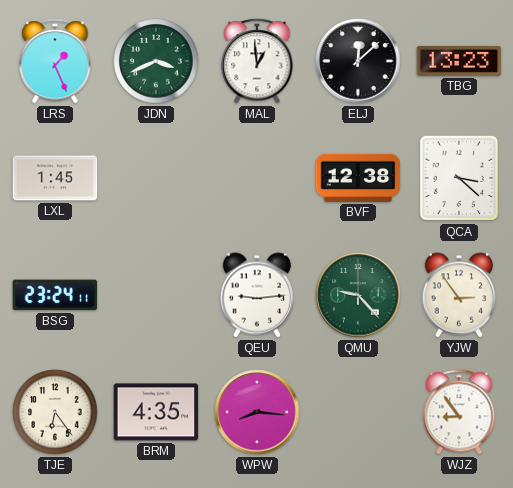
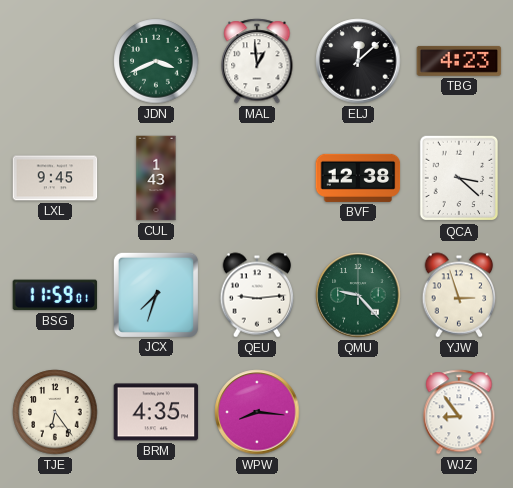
LRS: 1:26 -> none (55, 61)
TBG: 13:23 -> 4:23 (459, 61)
LXL: 1:45 -> 9:45 (55, 178)
CUL: none -> 1:43 (156, 178)
BSG: 23:24 -> 11:59 (55, 295)
JCX: none -> 7:33 (155, 294)
YJW: 2:54 -> 2:57 (459, 295)
